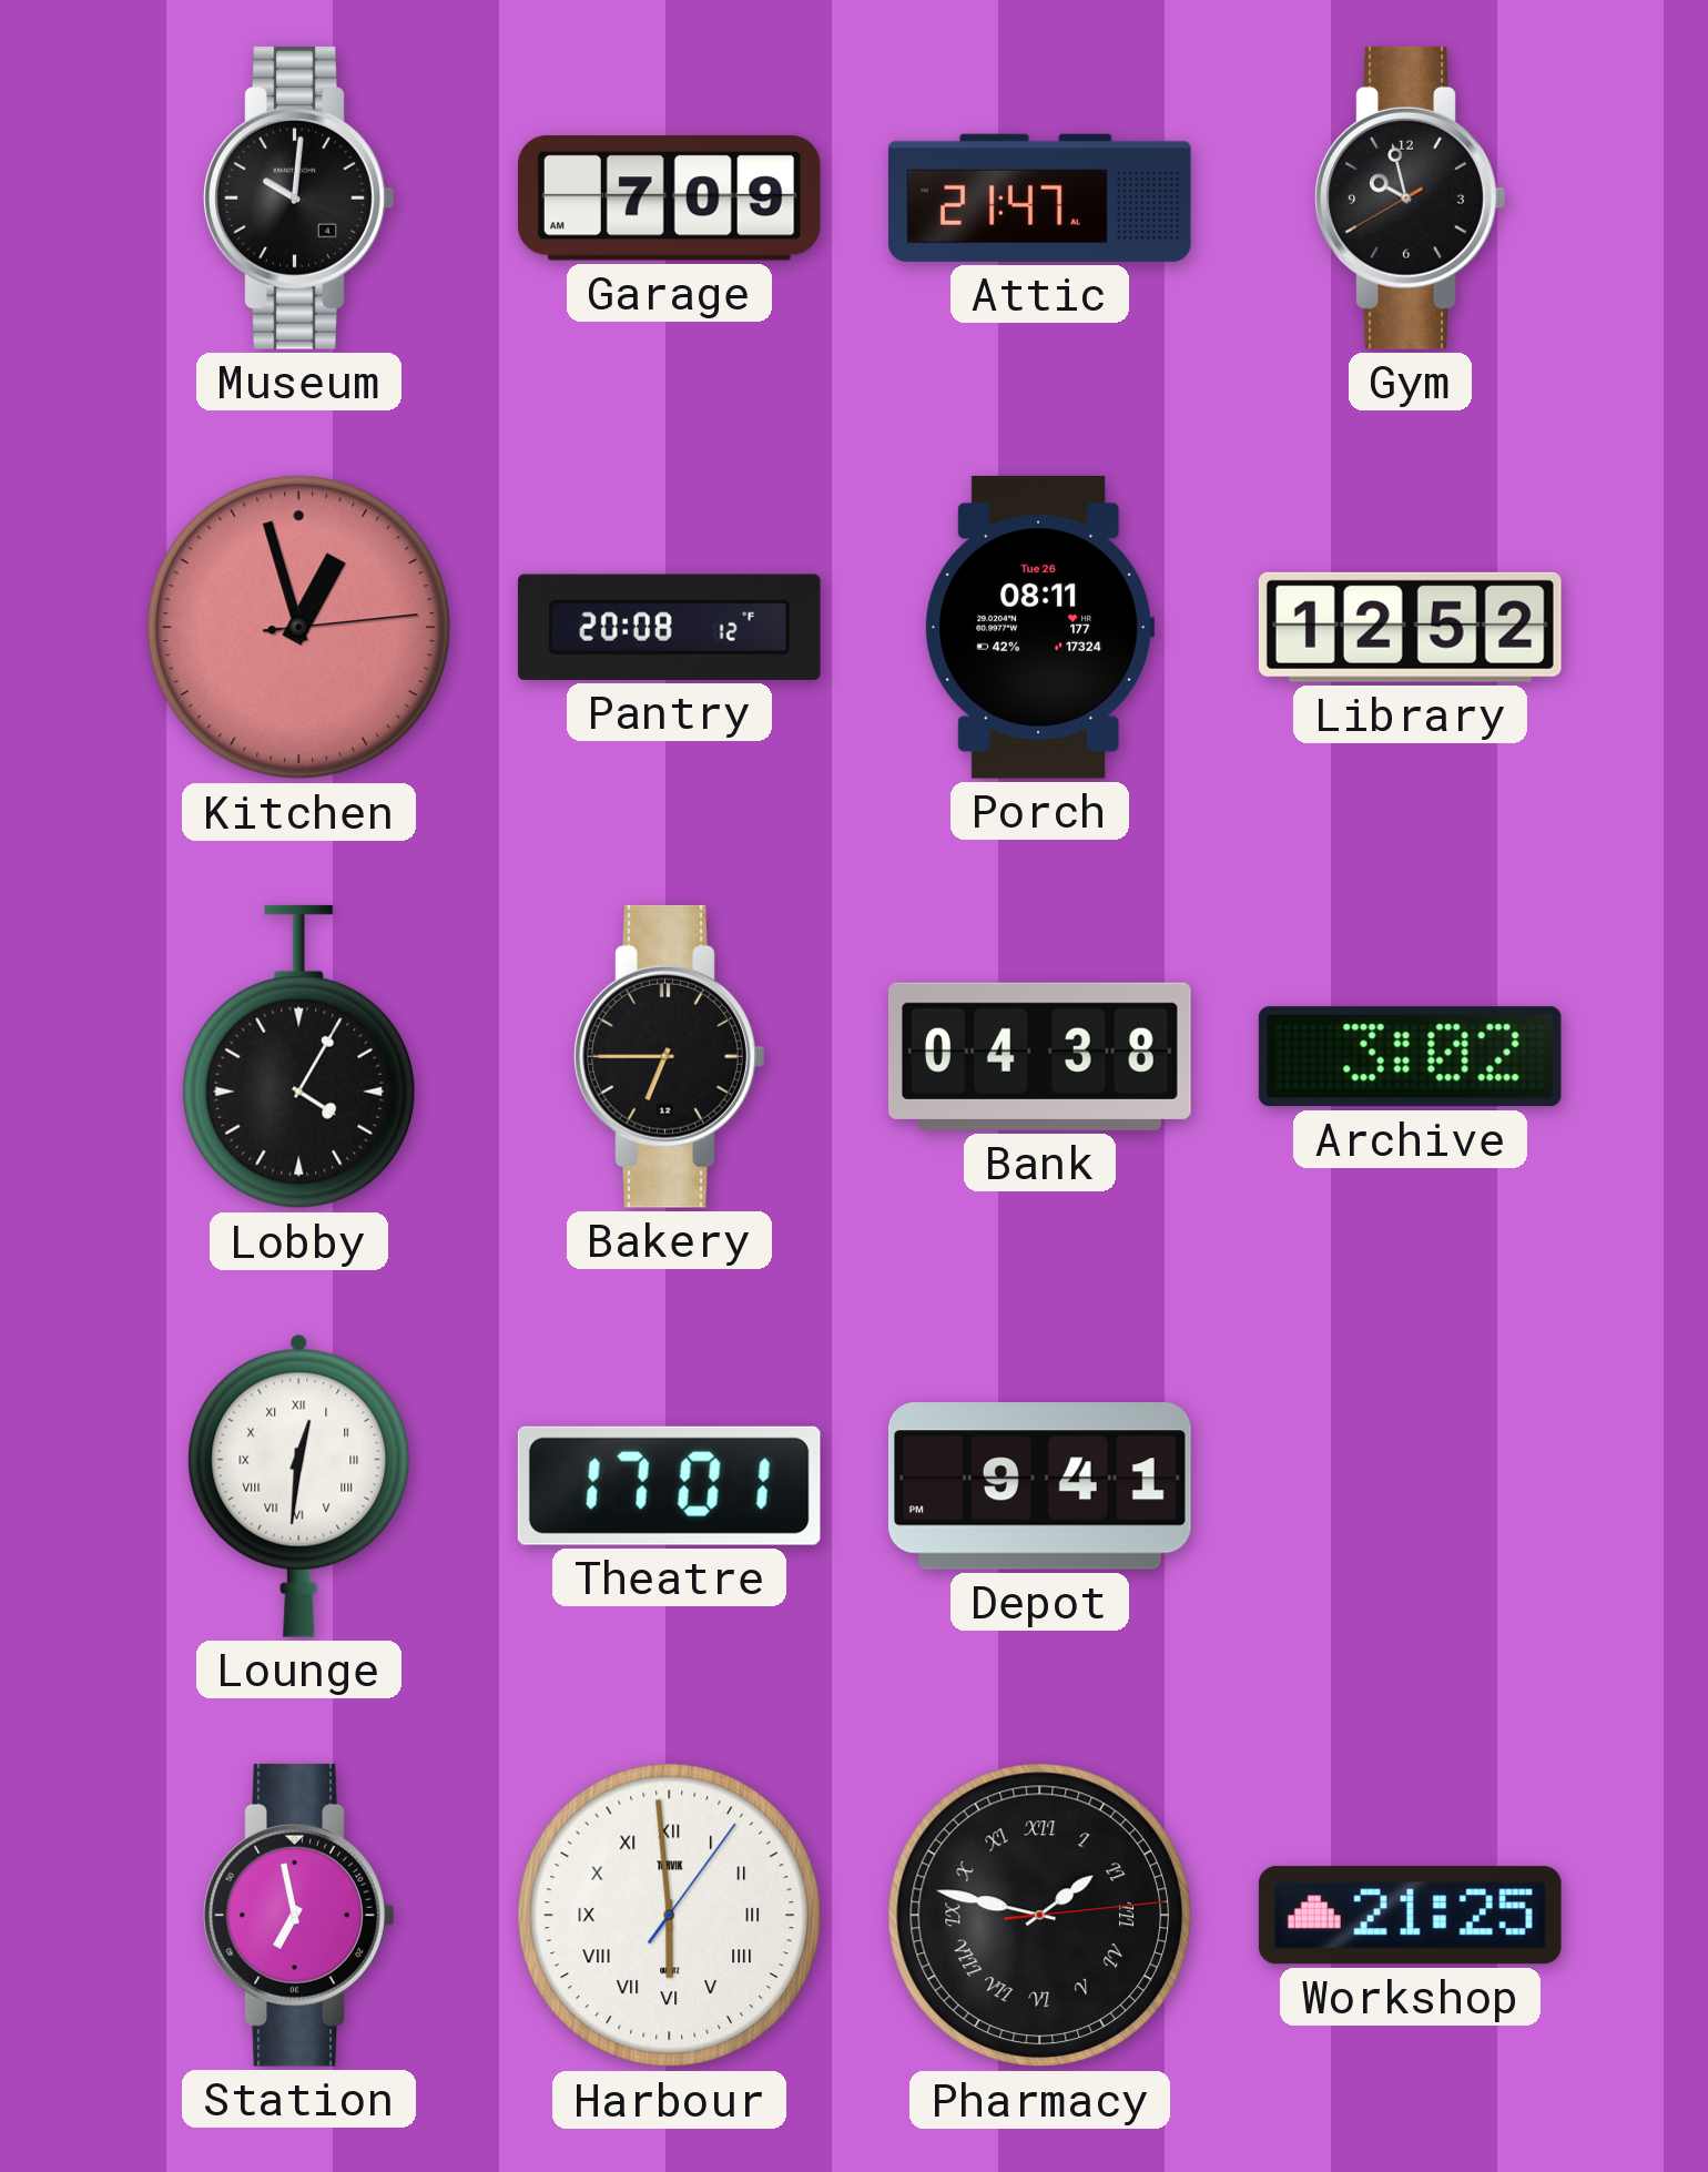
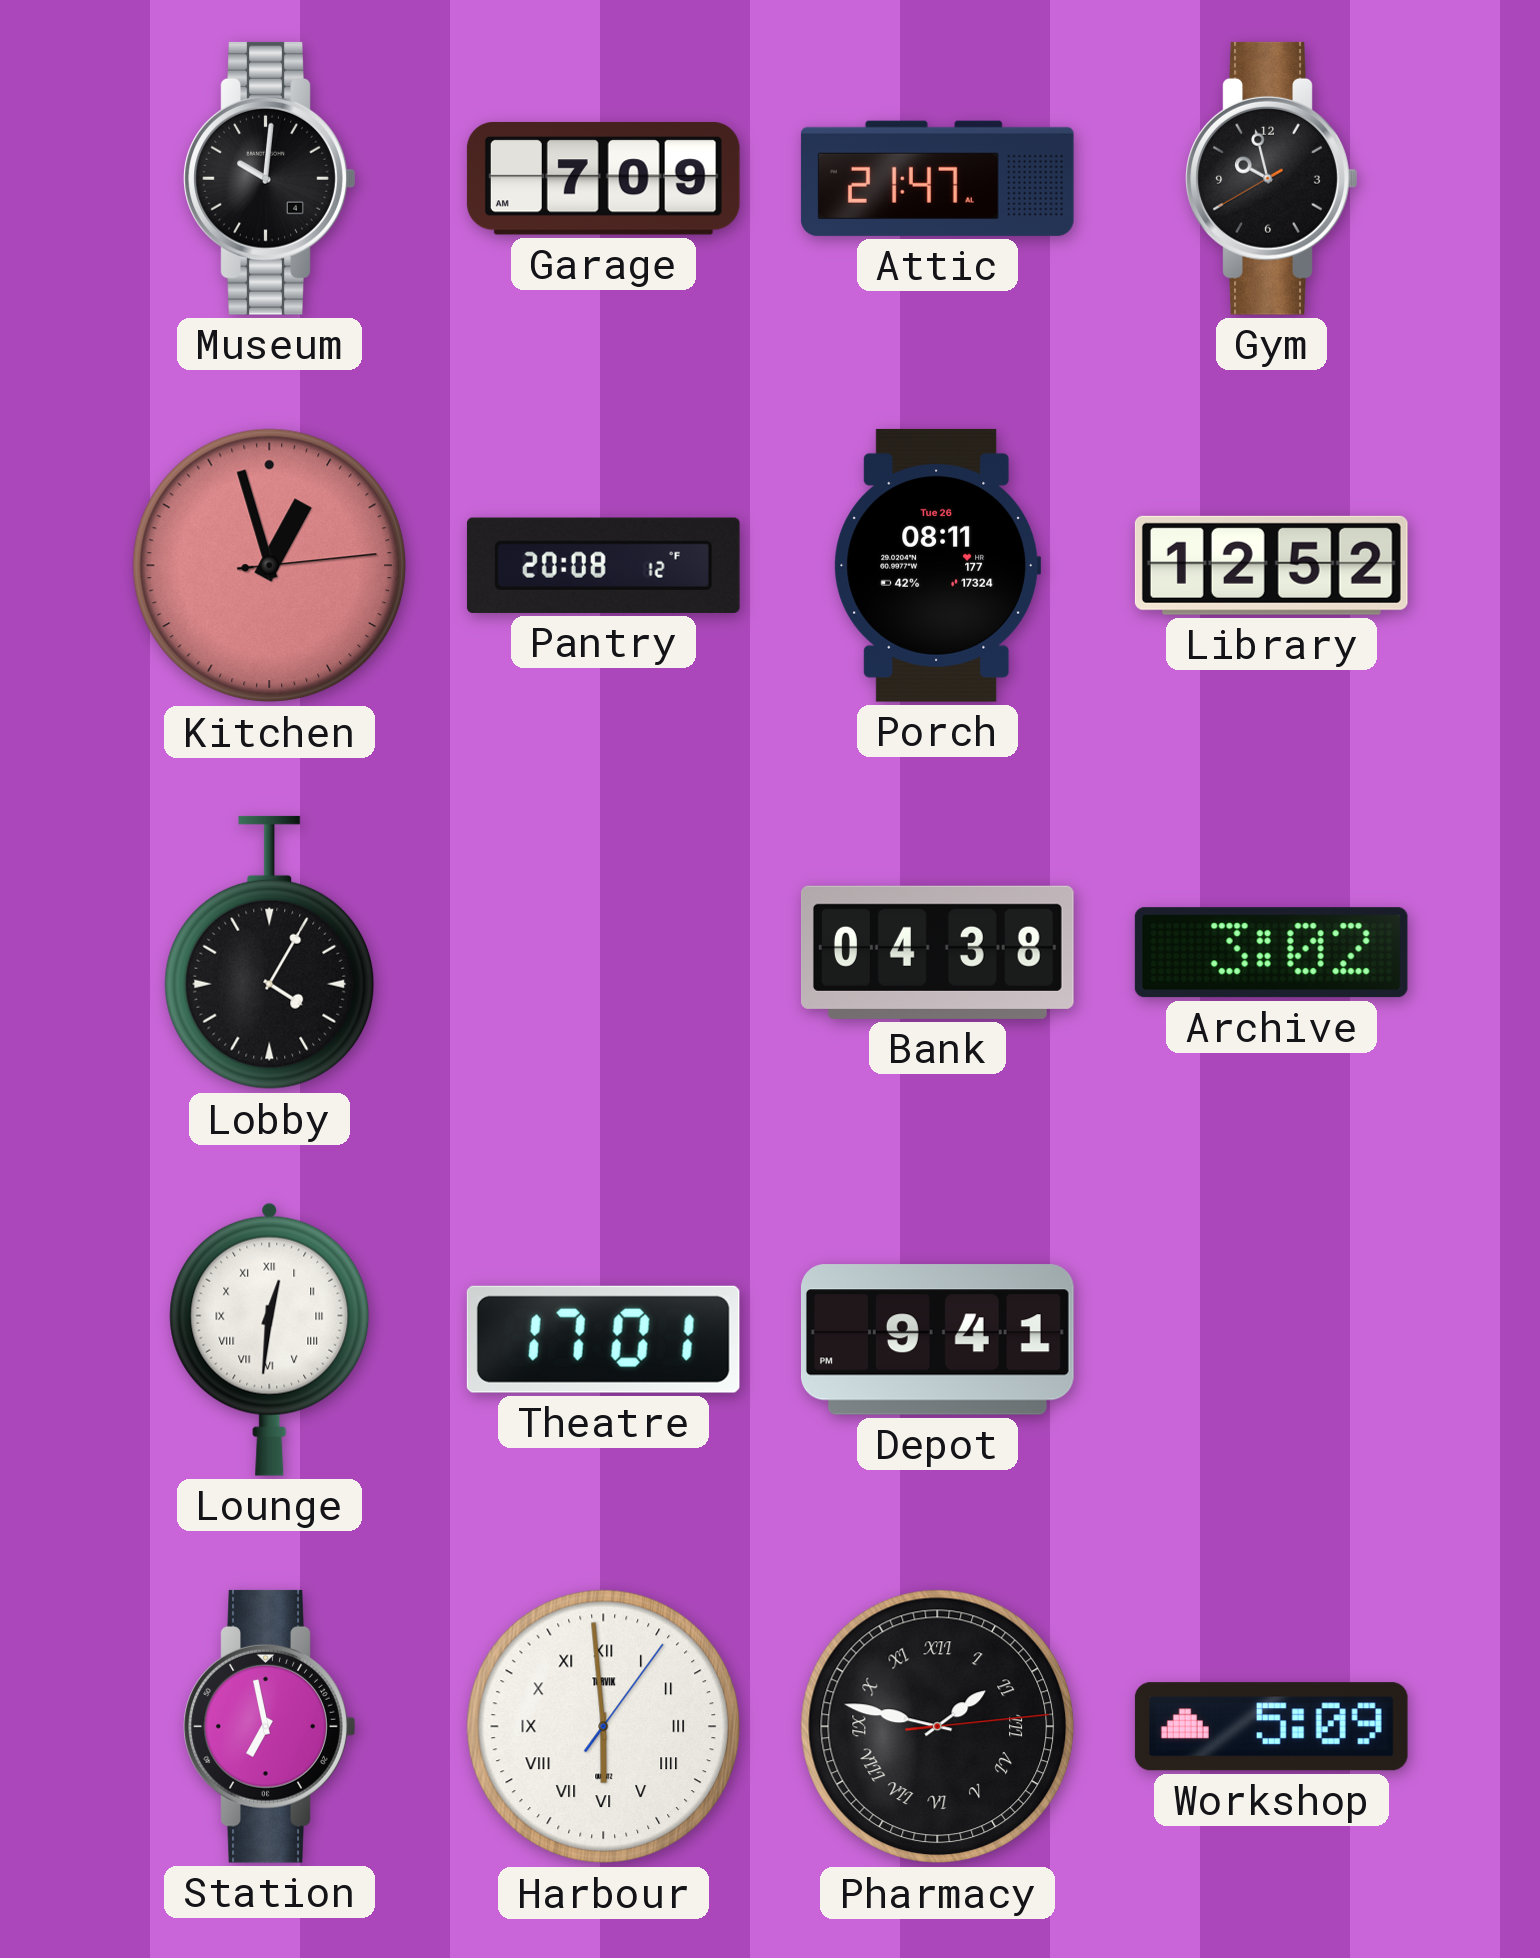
Bakery: 6:45 -> none (670, 1056)
Workshop: 21:25 -> 5:09 (1271, 1727)
